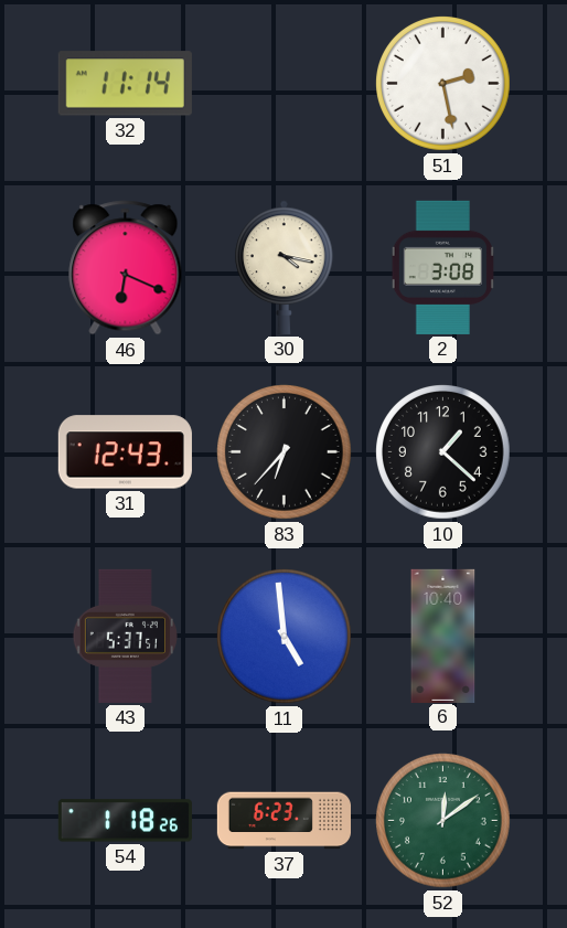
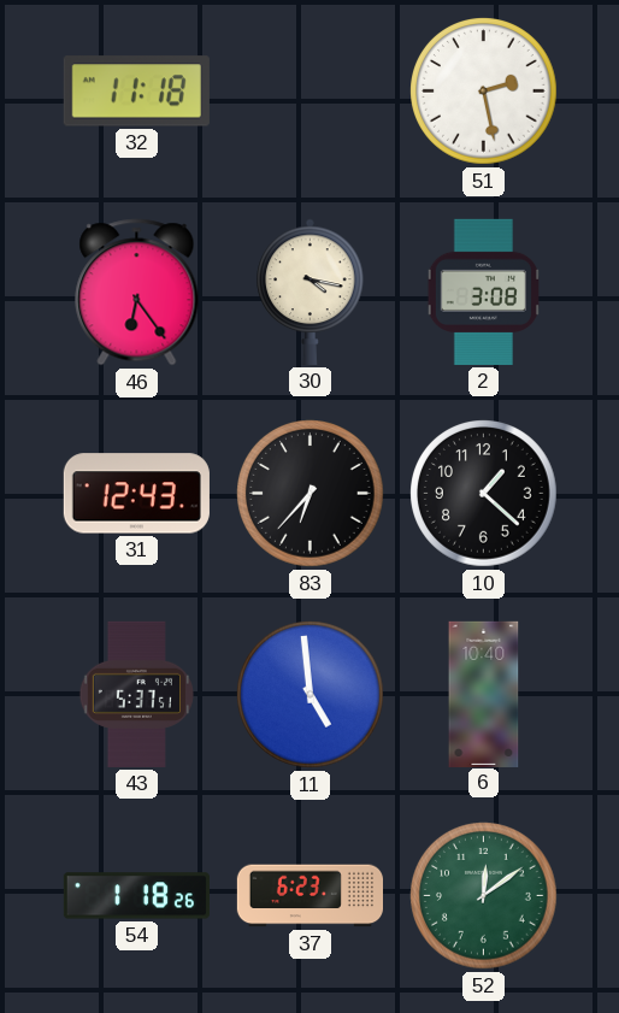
32: 11:14 -> 11:18 (136, 92)
46: 6:19 -> 6:24 (137, 293)
